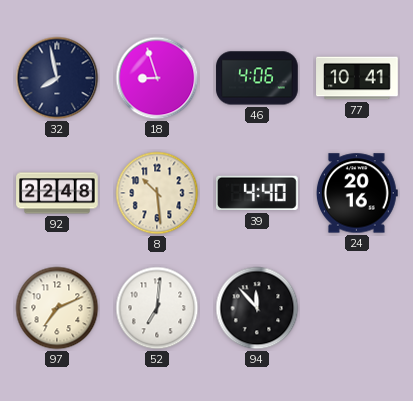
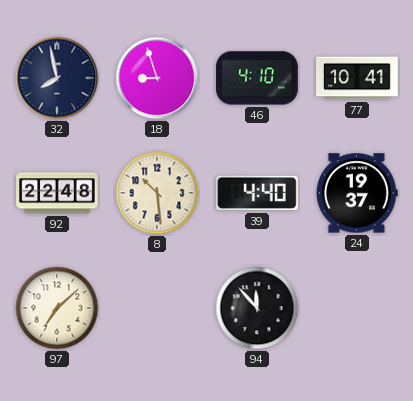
46: 4:06 -> 4:10 (257, 78)
24: 20:16 -> 19:37 (357, 193)
97: 7:11 -> 7:08 (57, 308)
52: 7:01 -> none (157, 308)
